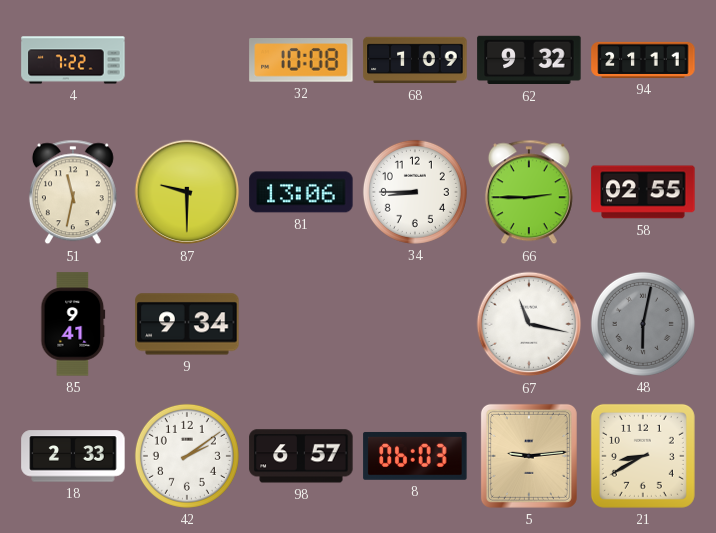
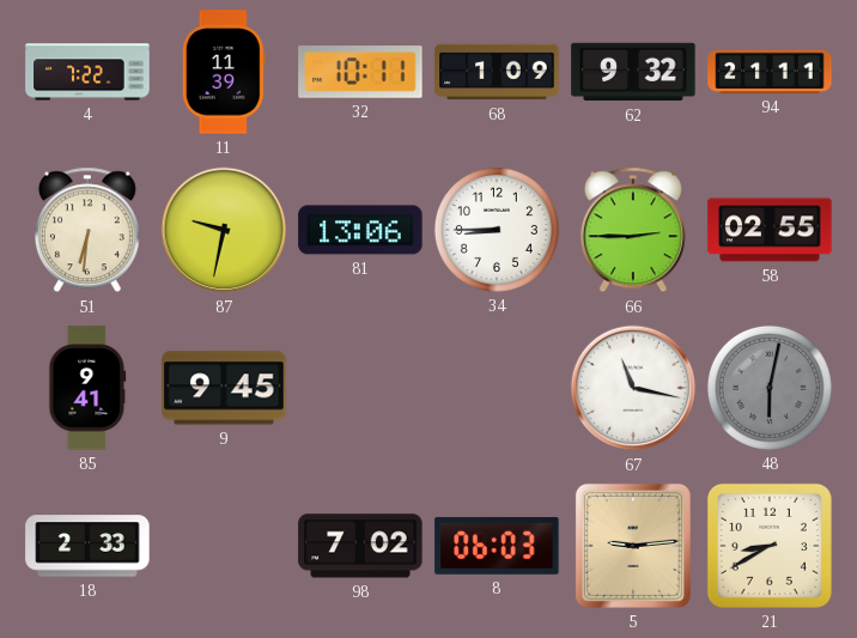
11: none -> 11:39 (224, 72)
32: 10:08 -> 10:11 (360, 72)
51: 11:32 -> 6:31 (87, 230)
87: 9:30 -> 9:32 (224, 230)
9: 9:34 -> 9:45 (224, 388)
42: 2:09 -> none (187, 456)
98: 6:57 -> 7:02 (360, 546)
